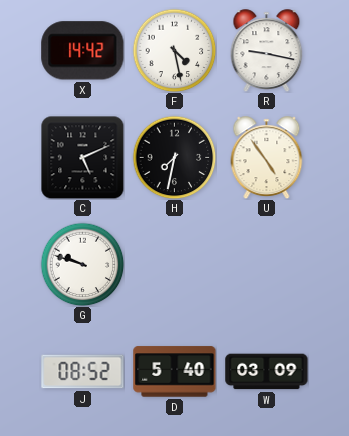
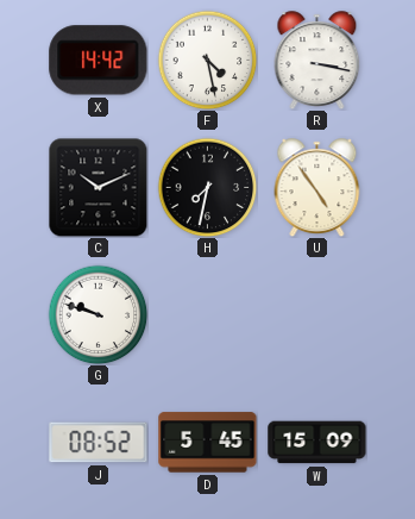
R: 9:17 -> 3:17 (317, 61)
C: 5:11 -> 10:11 (98, 187)
D: 5:40 -> 5:45 (208, 443)
W: 03:09 -> 15:09 (317, 443)
